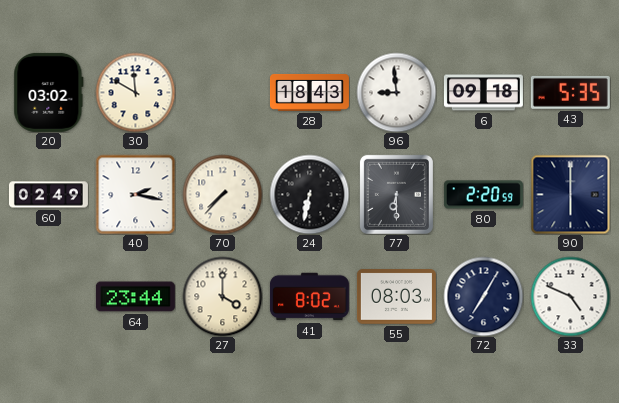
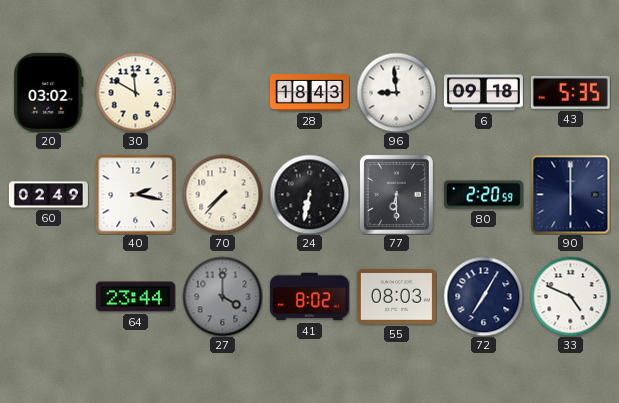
27 dial: cream -> grey (222, 296)
